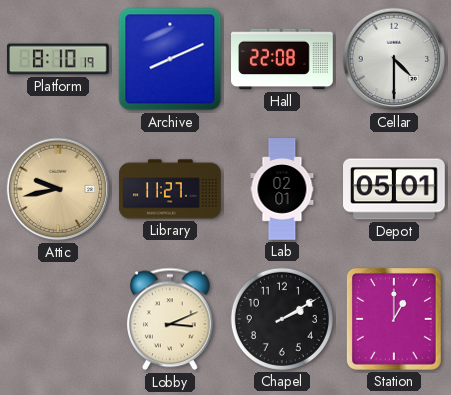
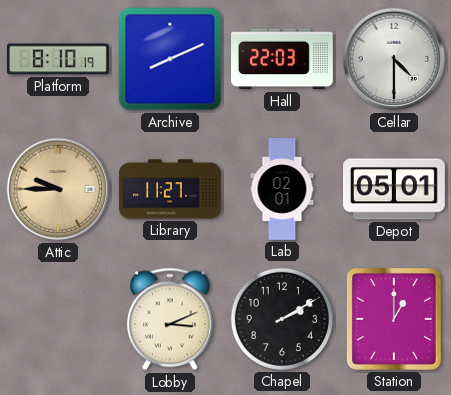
Hall: 22:08 -> 22:03 (283, 59)
Attic: 9:43 -> 9:45 (58, 189)
